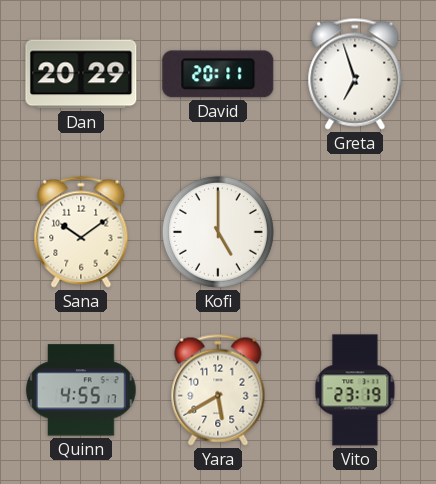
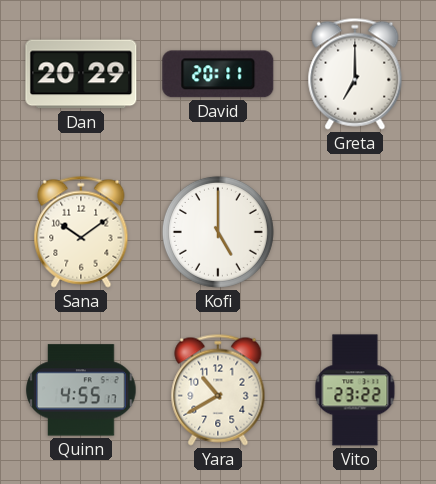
Greta: 6:57 -> 7:00 (355, 74)
Yara: 5:40 -> 10:40 (218, 390)
Vito: 23:19 -> 23:22 (355, 390)
